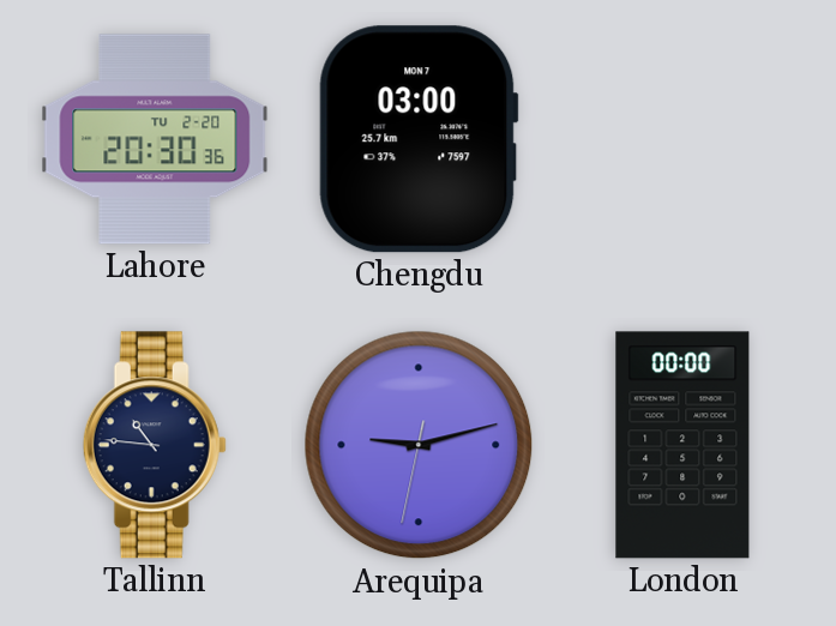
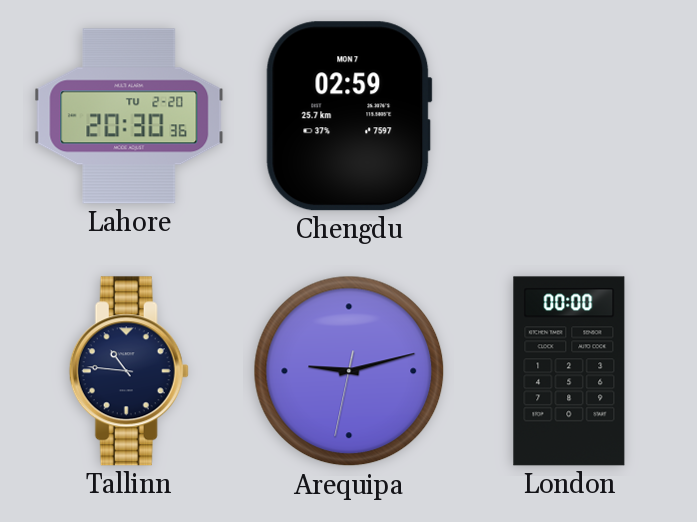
Chengdu: 03:00 -> 02:59 (349, 116)
